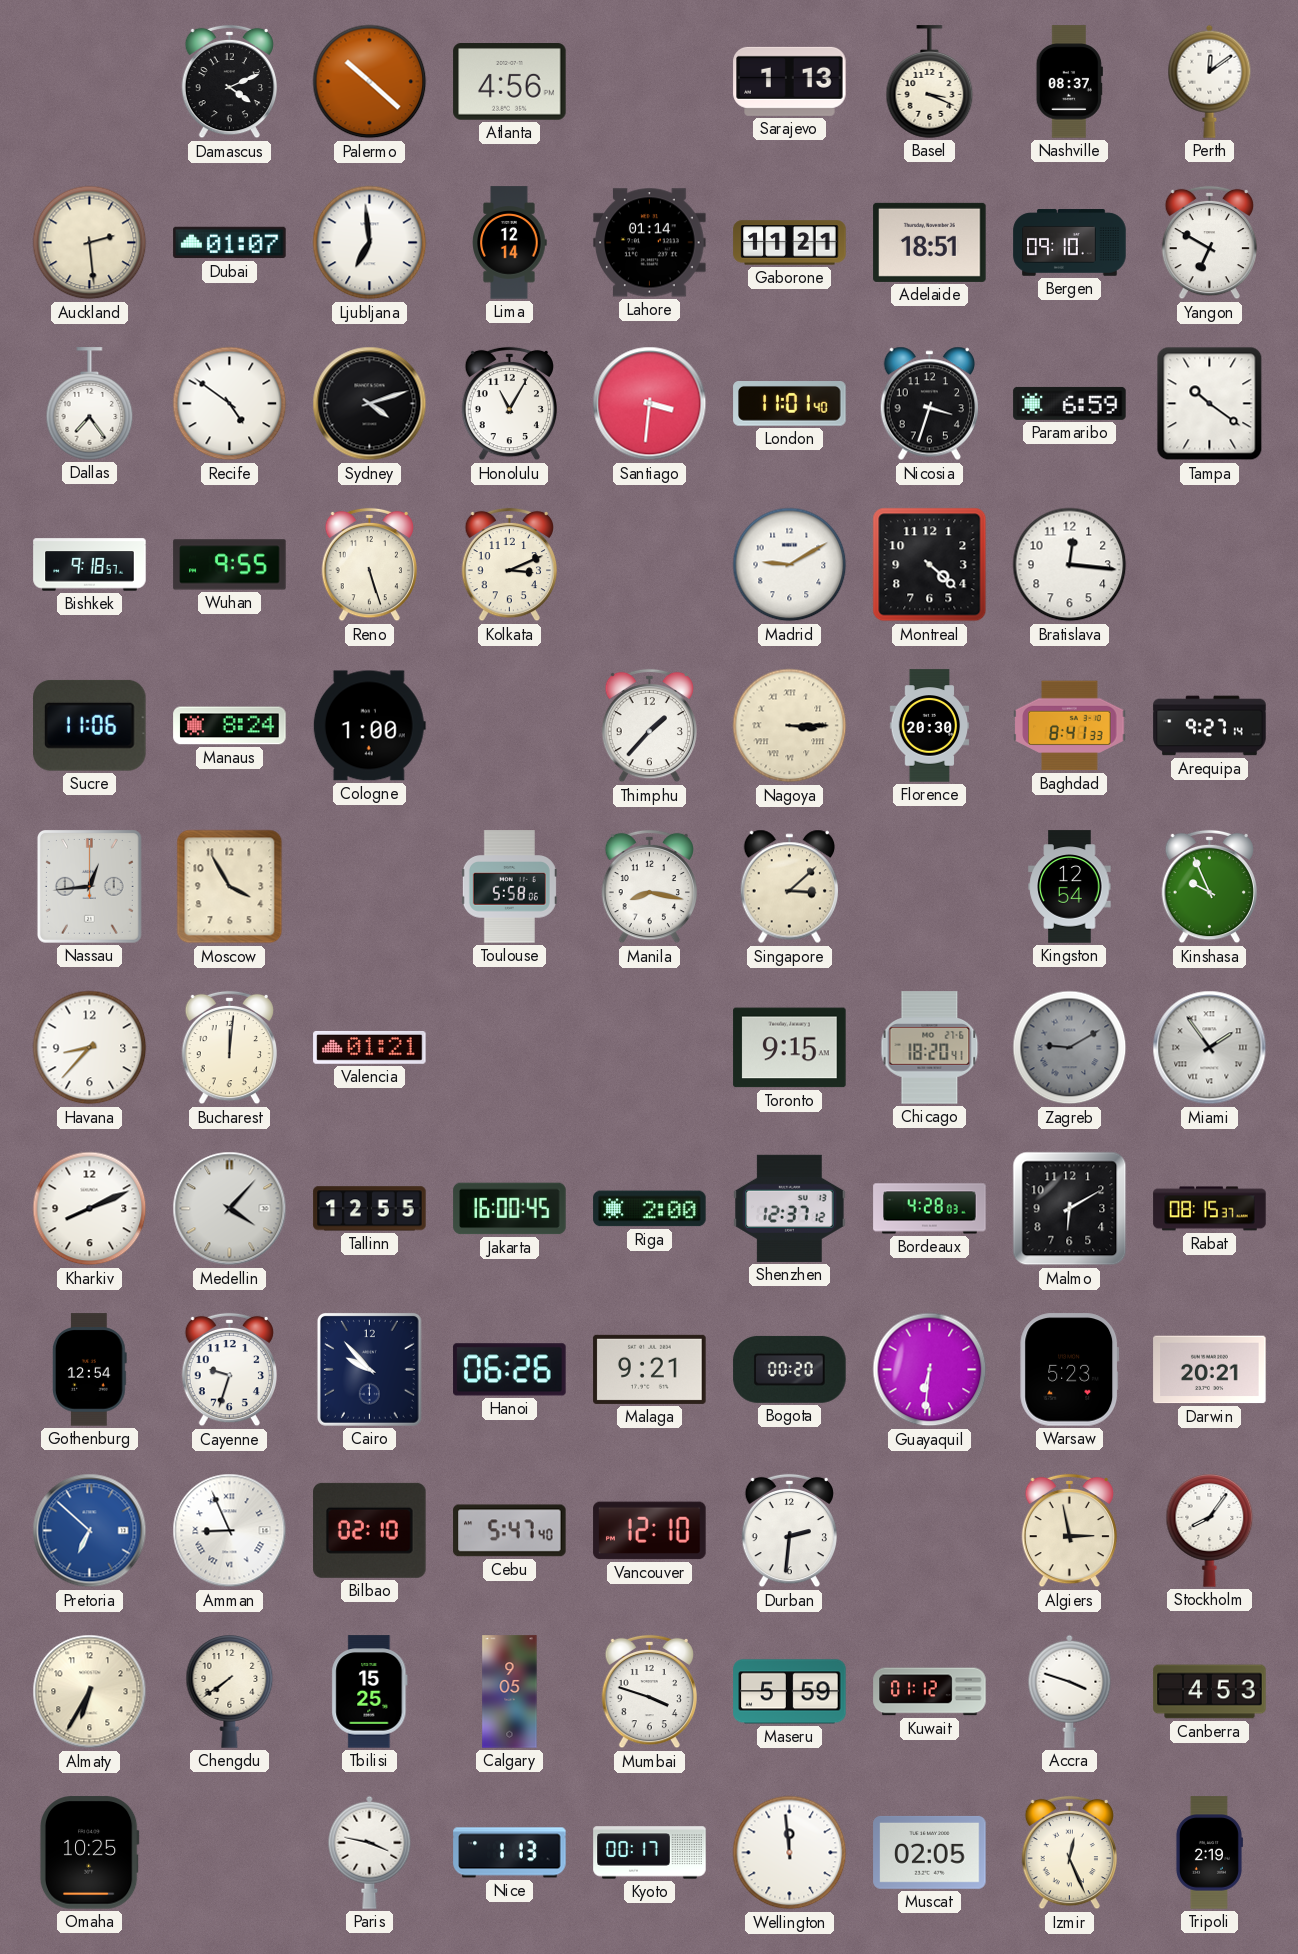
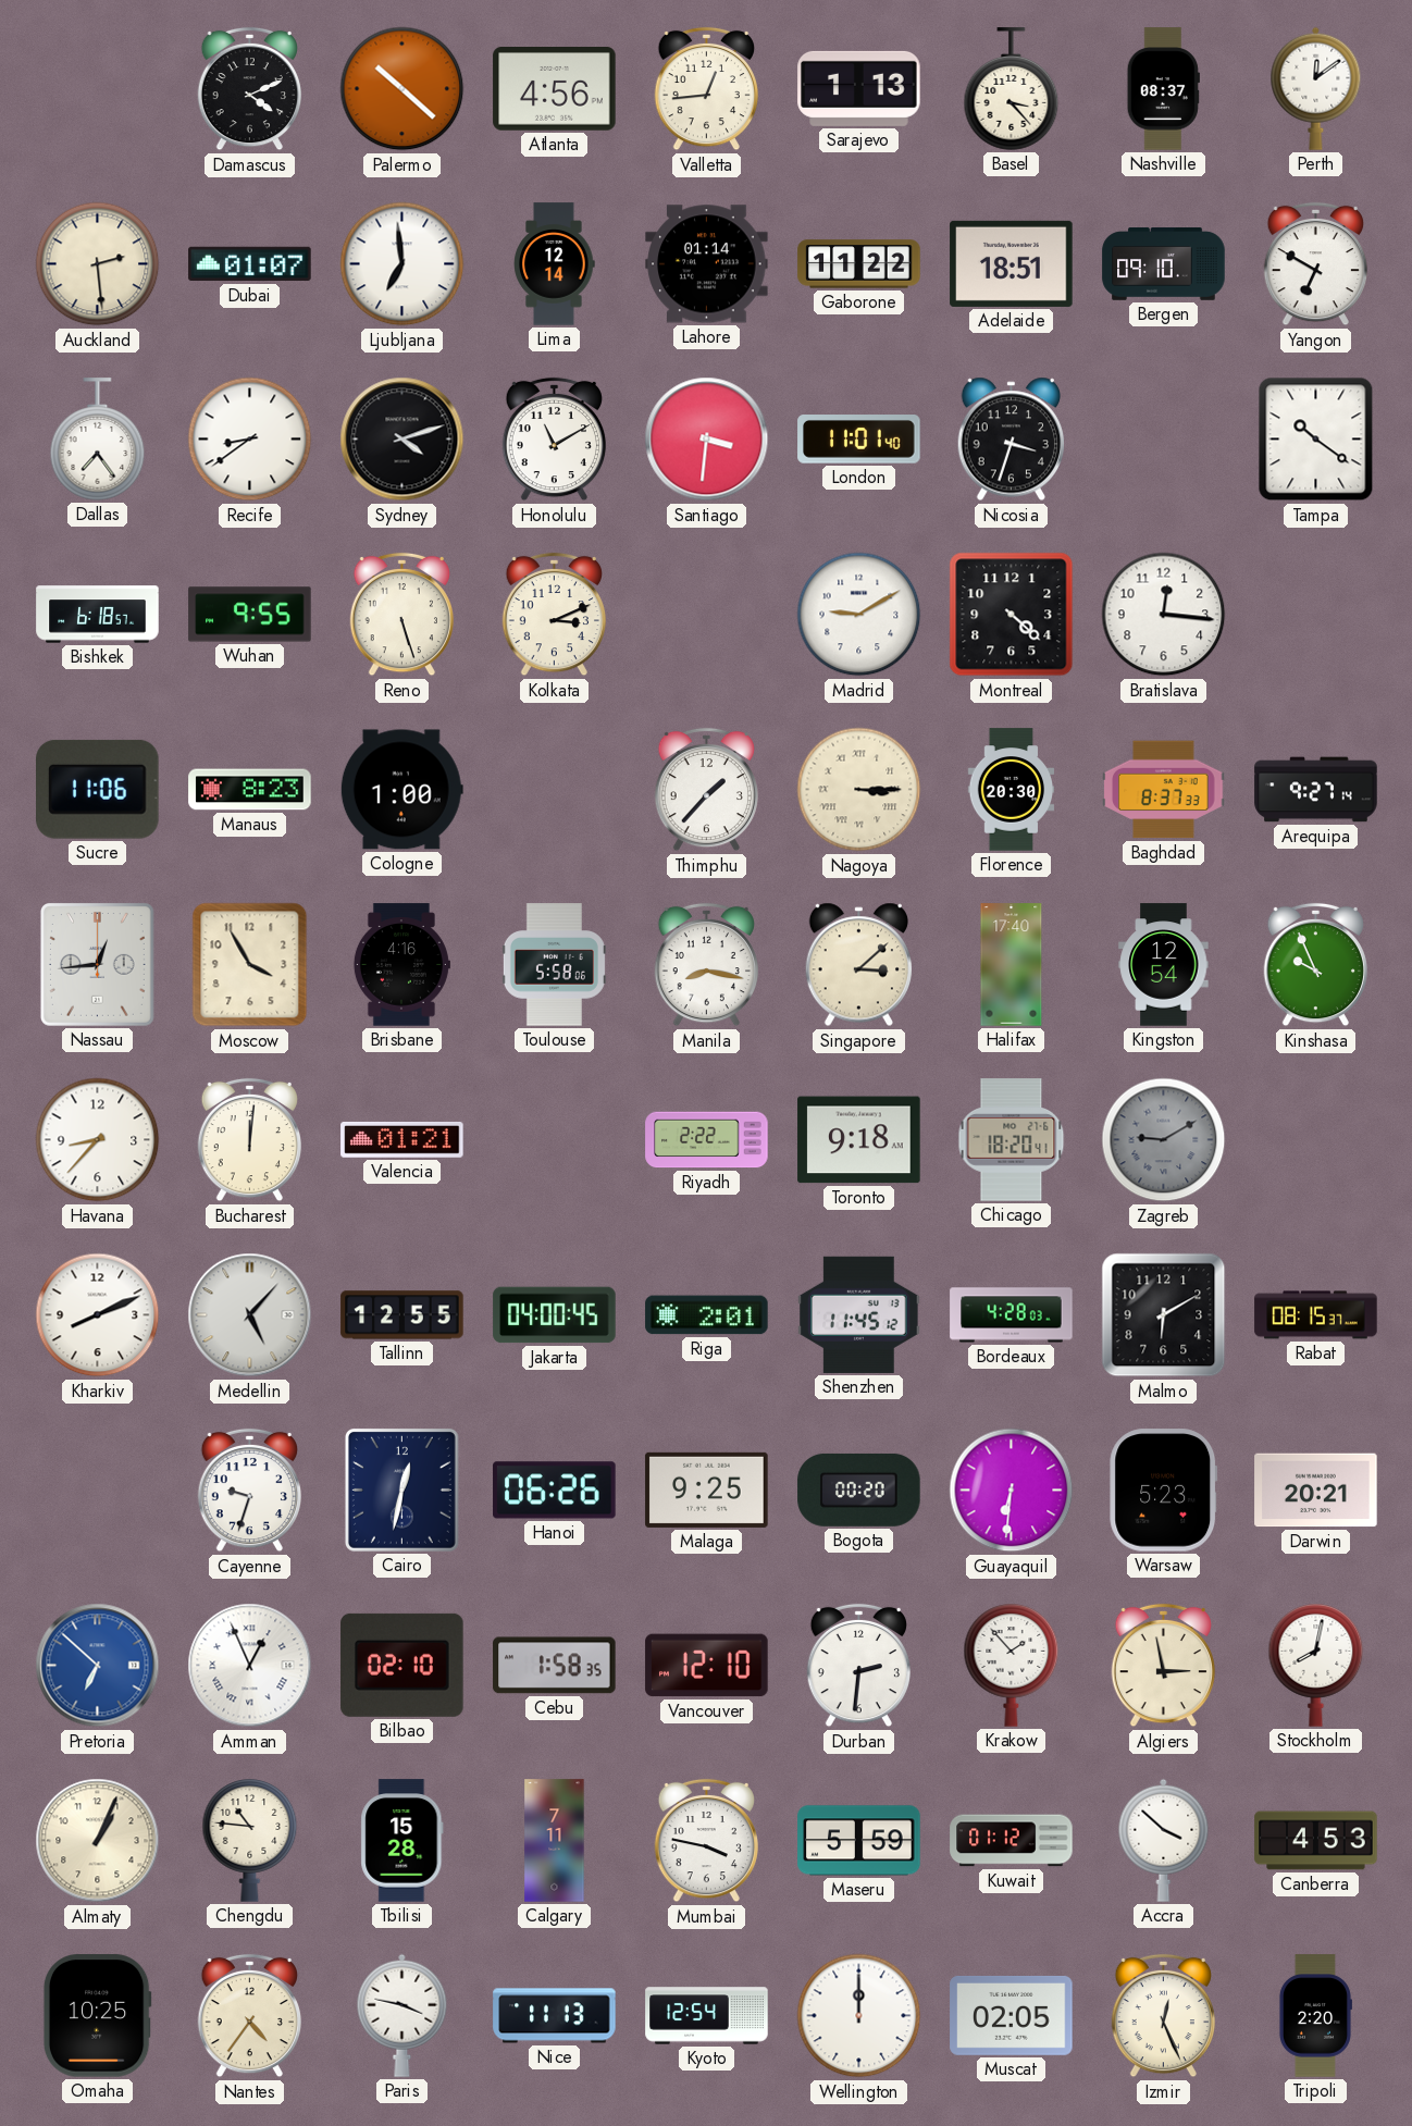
Valletta: none -> 12:44 (706, 89)
Basel: 3:19 -> 3:23 (1012, 89)
Gaborone: 11:21 -> 11:22 (859, 264)
Recife: 4:51 -> 8:39 (250, 440)
Honolulu: 11:05 -> 11:10 (554, 440)
Paramaribo: 6:59 -> none (1070, 403)
Bishkek: 9:18 -> 6:18 (98, 615)
Manaus: 8:24 -> 8:23 (250, 790)
Baghdad: 8:41 -> 8:37 (1164, 790)
Brisbane: none -> 4:16 (401, 965)
Halifax: none -> 17:40 (1012, 965)
Riyadh: none -> 2:22 (707, 1140)
Toronto: 9:15 -> 9:18 (859, 1140)
Miami: 1:54 -> none (1210, 1048)
Medellin: 4:07 -> 5:07 (250, 1315)
Jakarta: 16:00 -> 04:00 (555, 1315)
Riga: 2:00 -> 2:01 (707, 1315)
Shenzhen: 12:37 -> 11:45 (859, 1314)
Gothenburg: 12:54 -> none (89, 1370)
Cairo: 9:53 -> 12:32 (401, 1491)
Malaga: 9:21 -> 9:25 (707, 1490)
Amman: 8:56 -> 12:56 (250, 1666)
Cebu: 5:47 -> 1:58 (555, 1666)
Krakow: none -> 1:53 (1012, 1666)
Stockholm: 8:06 -> 8:02 (1316, 1666)
Almaty: 6:35 -> 1:04 (98, 1841)
Chengdu: 7:39 -> 10:46 (250, 1841)
Tbilisi: 15:25 -> 15:28 (402, 1841)
Calgary: 9:05 -> 7:11 (555, 1841)
Mumbai: 3:48 -> 3:47 (706, 1841)
Accra: 3:48 -> 3:52 (1164, 1840)
Nantes: none -> 4:36 (249, 2016)
Nice: 1:13 -> 11:13 (555, 2016)
Kyoto: 00:17 -> 12:54 (707, 2016)
Wellington: 11:59 -> 12:00 (859, 2016)
Tripoli: 2:19 -> 2:20 (1315, 2016)
